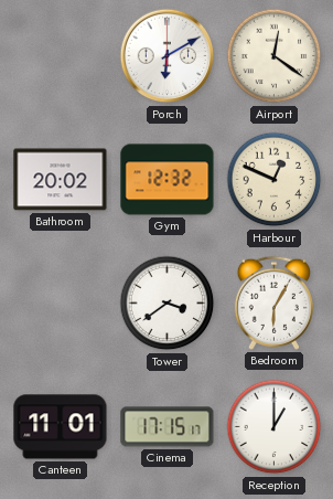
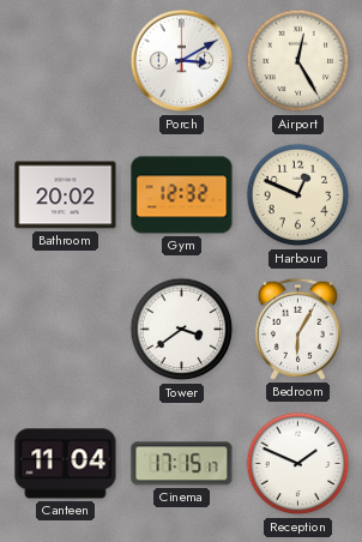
Porch: 6:10 -> 3:10 (182, 61)
Airport: 12:21 -> 12:25 (298, 61)
Canteen: 11:01 -> 11:04 (66, 464)
Reception: 1:00 -> 1:49 (298, 464)
